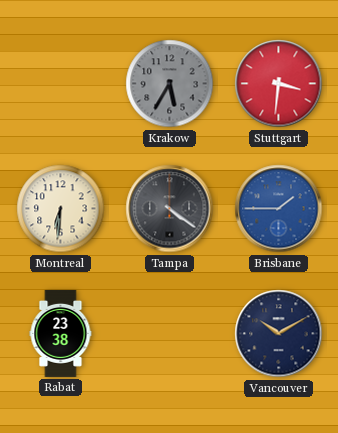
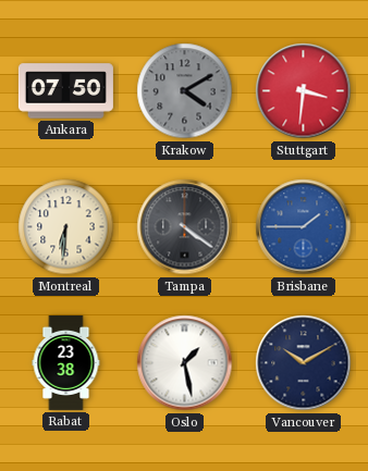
Ankara: none -> 07:50 (65, 91)
Krakow: 5:35 -> 4:10 (185, 91)
Oslo: none -> 1:28 (185, 363)
